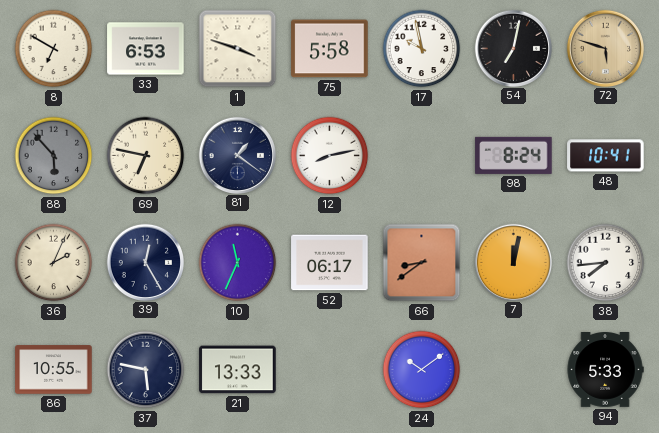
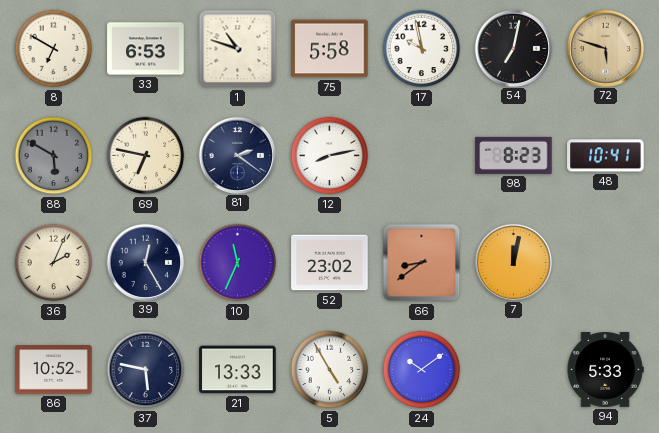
1: 3:48 -> 10:48 (238, 49)
88: 5:53 -> 5:50 (54, 156)
81: 1:21 -> 2:21 (237, 155)
98: 8:24 -> 8:23 (514, 155)
52: 06:17 -> 23:02 (330, 263)
38: 7:44 -> none (606, 263)
86: 10:55 -> 10:52 (54, 370)
5: none -> 4:55 (330, 370)
